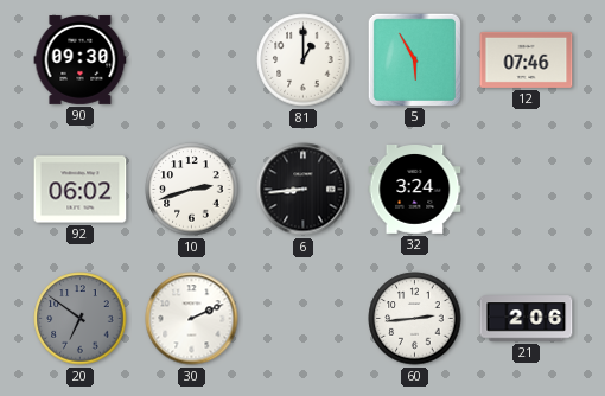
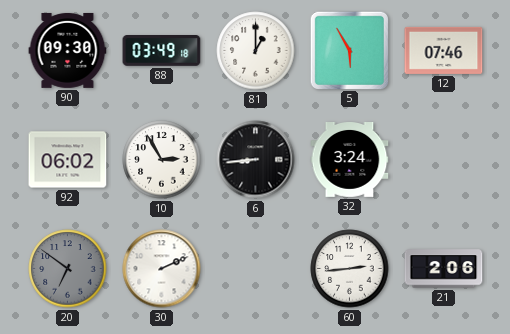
88: none -> 03:49 (162, 51)
10: 2:42 -> 2:55 (162, 160)
